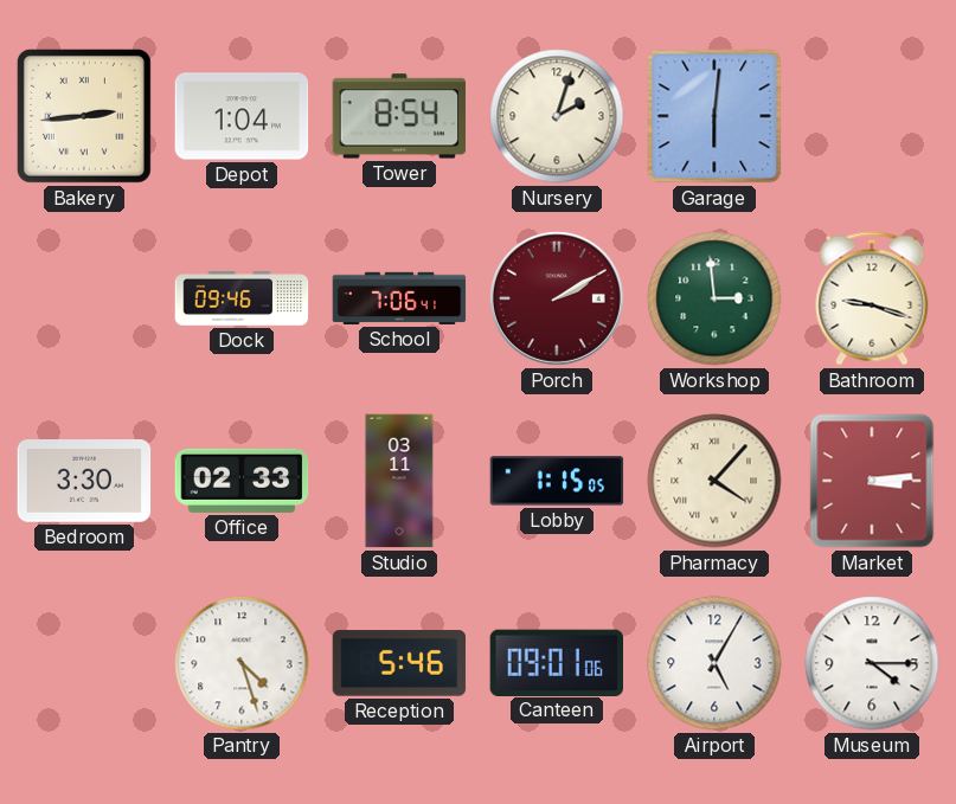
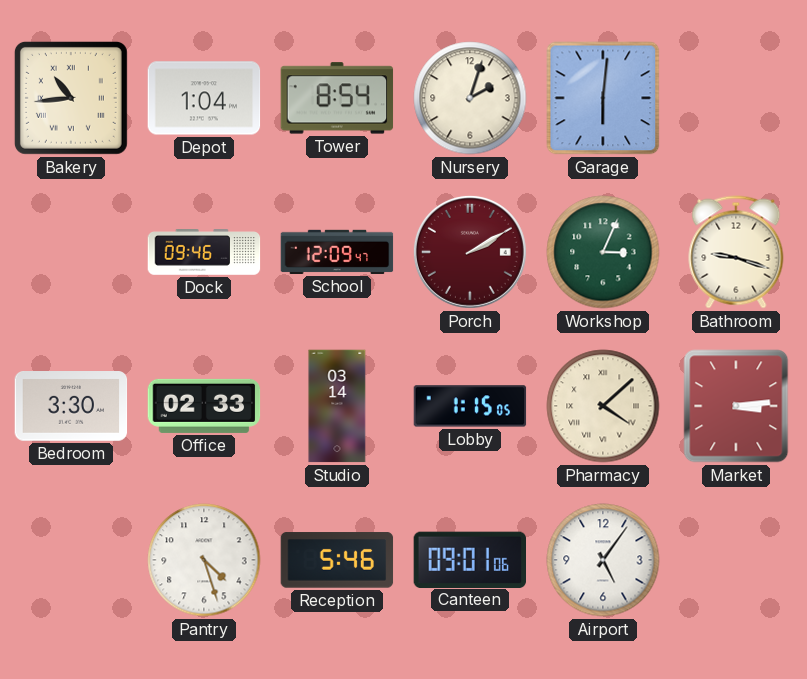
Bakery: 2:44 -> 10:44 (71, 98)
School: 7:06 -> 12:09 (337, 252)
Workshop: 2:59 -> 3:04 (603, 252)
Studio: 03:11 -> 03:14 (337, 406)
Pharmacy: 4:07 -> 4:08 (603, 406)
Airport: 5:05 -> 5:06 (603, 560)
Museum: 4:15 -> none (872, 663)
